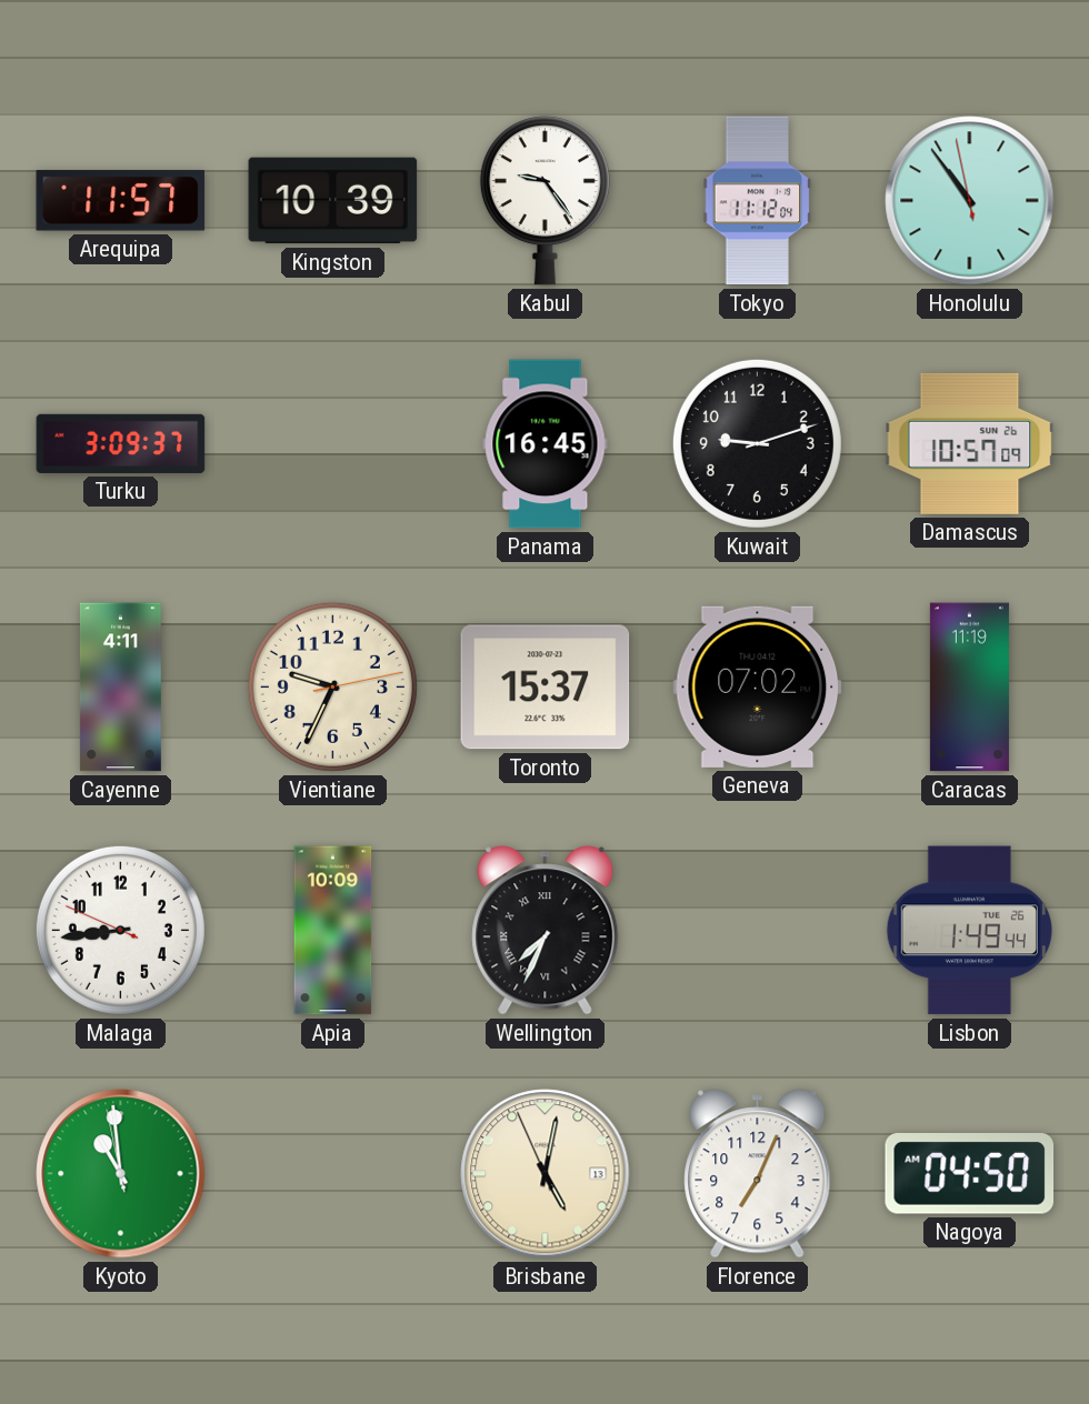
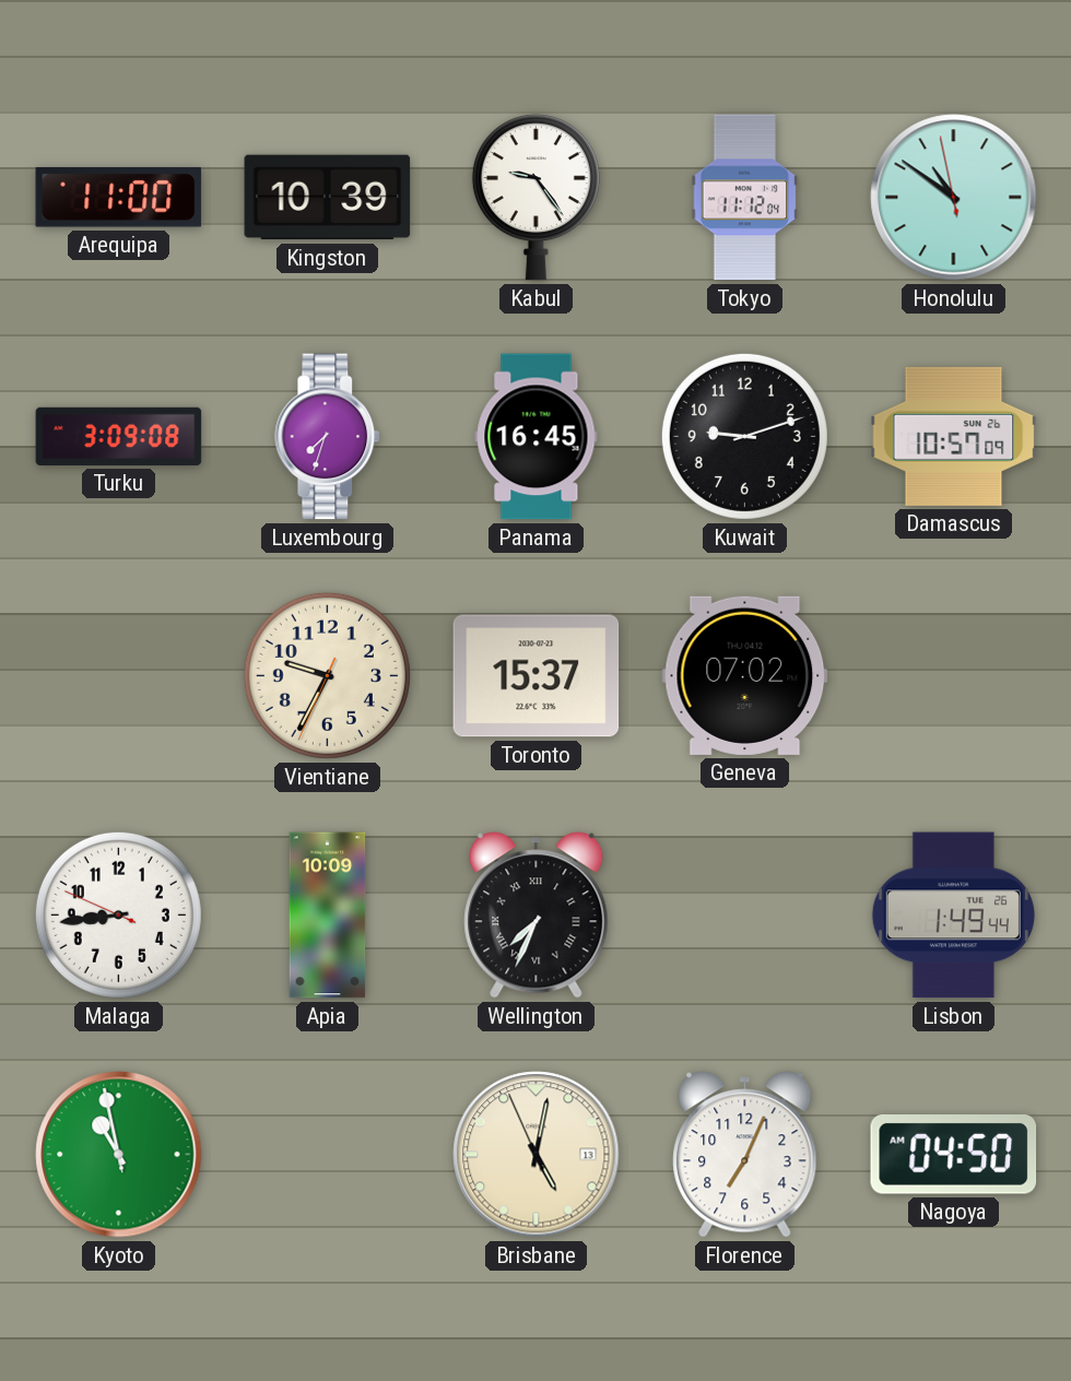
Arequipa: 11:57 -> 11:00 (119, 198)
Honolulu: 10:53 -> 10:50 (954, 198)
Turku: 3:09:37 -> 3:09:08 (119, 436)
Luxembourg: none -> 7:33 (328, 437)
Cayenne: 4:11 -> none (120, 688)
Vientiane: 9:34:13 -> 9:34:34 (327, 675)
Caracas: 11:19 -> none (969, 688)
Kyoto: 10:58 -> 10:57 (119, 1155)
